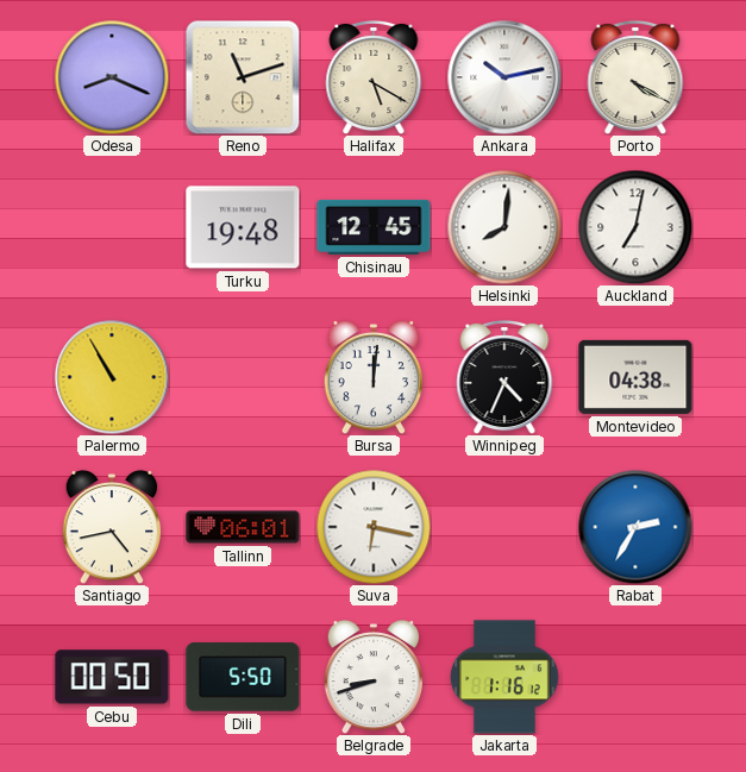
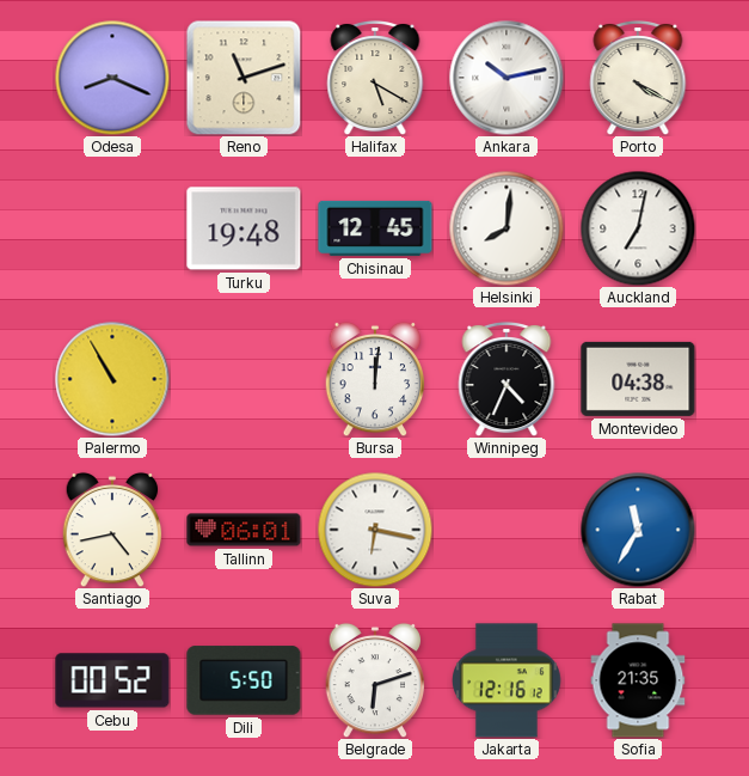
Rabat: 2:35 -> 11:35 (638, 530)
Cebu: 00:50 -> 00:52 (112, 680)
Belgrade: 8:42 -> 6:12 (375, 680)
Jakarta: 1:16 -> 12:16 (508, 680)
Sofia: none -> 21:35 (638, 680)
